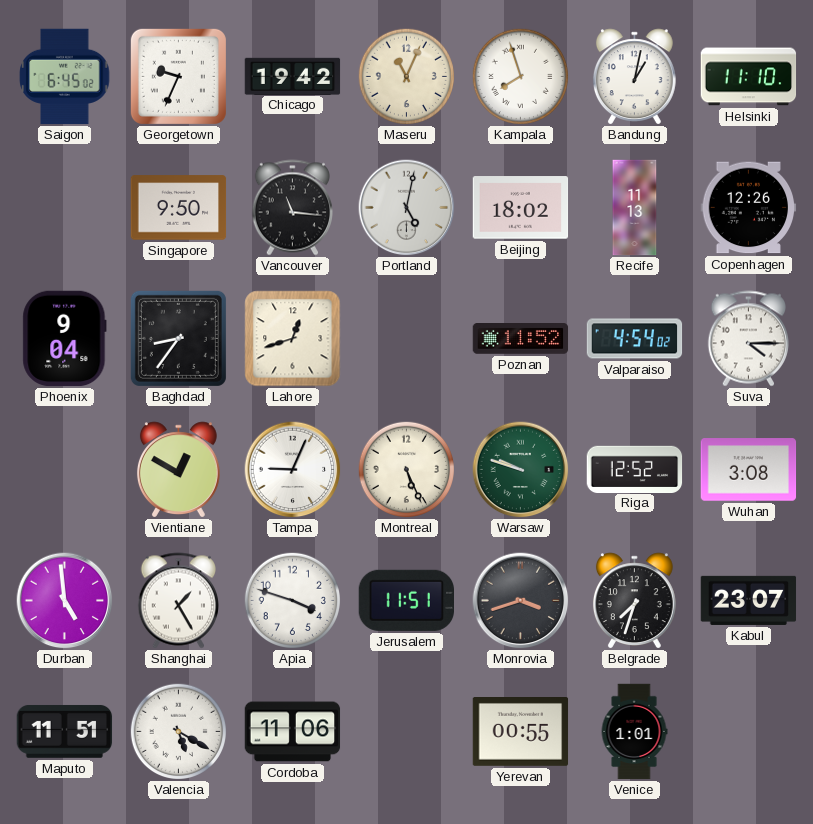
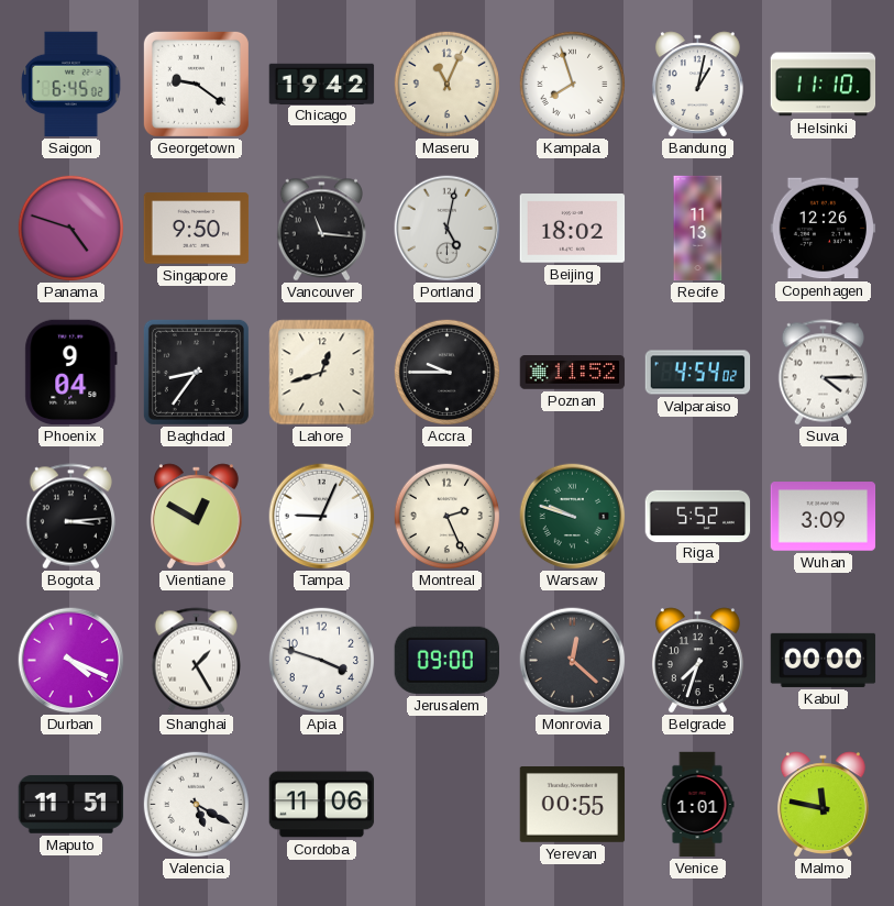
Georgetown: 9:34 -> 9:21 (196, 84)
Panama: none -> 4:48 (70, 228)
Accra: none -> 9:45 (446, 372)
Bogota: none -> 3:14 (70, 517)
Montreal: 5:26 -> 2:26 (446, 516)
Riga: 12:52 -> 5:52 (698, 516)
Wuhan: 3:08 -> 3:09 (824, 517)
Durban: 4:59 -> 4:19 (71, 661)
Jerusalem: 11:51 -> 09:00 (446, 660)
Monrovia: 3:42 -> 12:22 (573, 661)
Kabul: 23:07 -> 00:00 (824, 660)
Malmo: none -> 11:47 (823, 804)
